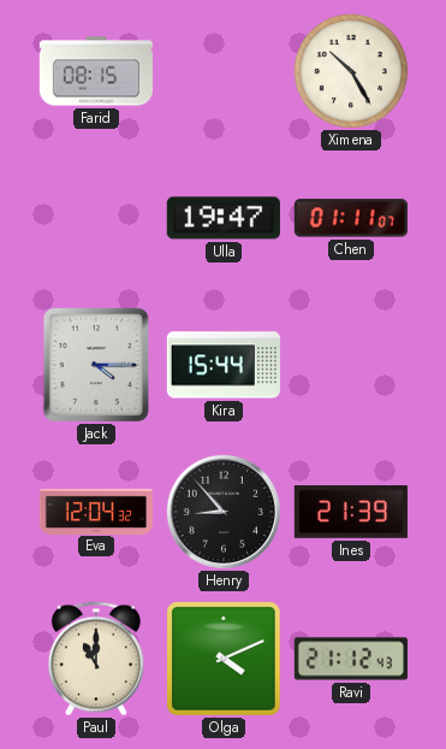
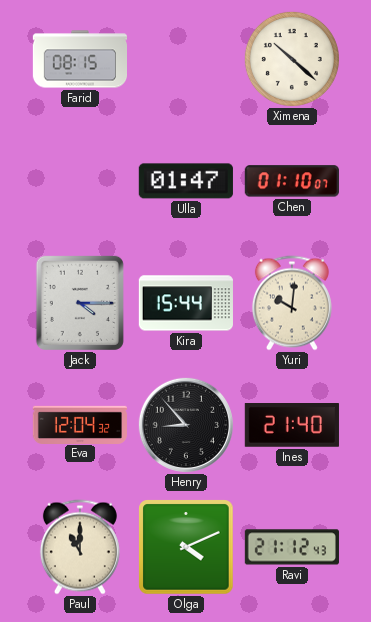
Ximena: 10:25 -> 10:22 (292, 59)
Ulla: 19:47 -> 01:47 (186, 181)
Chen: 01:11 -> 01:10 (292, 181)
Yuri: none -> 10:01 (292, 303)
Ines: 21:39 -> 21:40 (292, 426)
